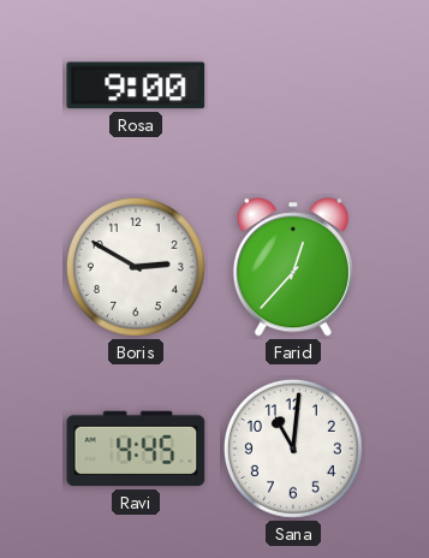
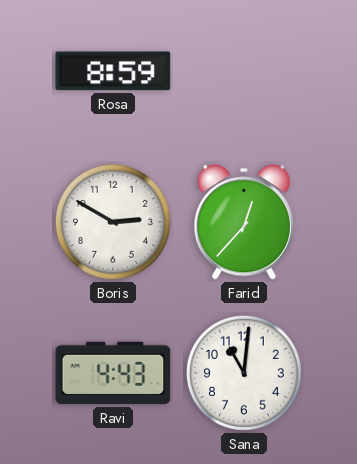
Rosa: 9:00 -> 8:59 (113, 71)
Ravi: 4:45 -> 4:43 (113, 373)
